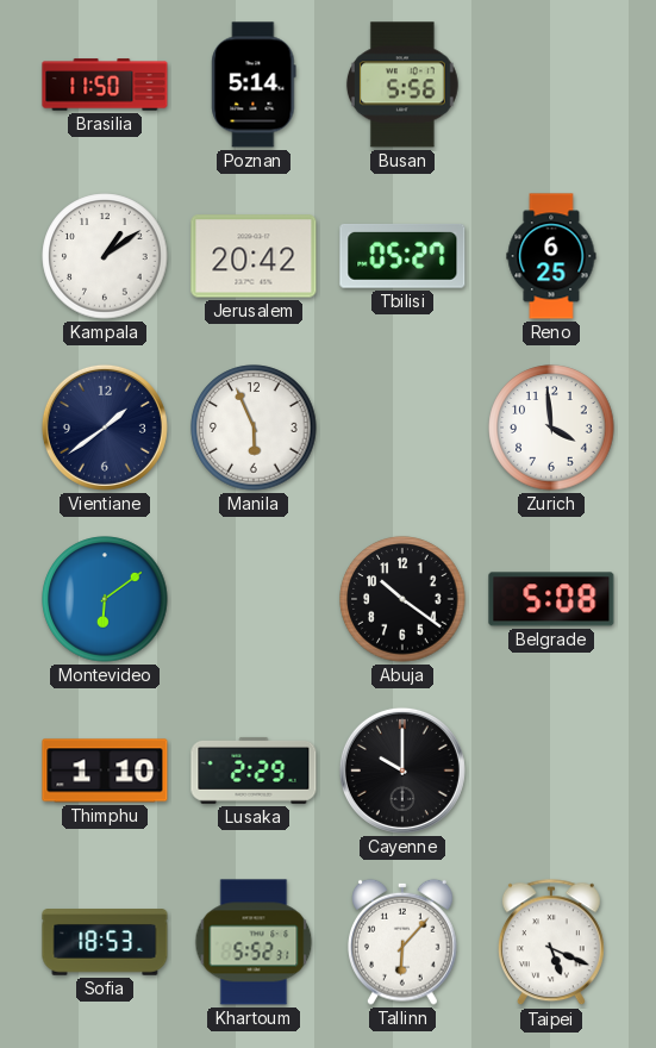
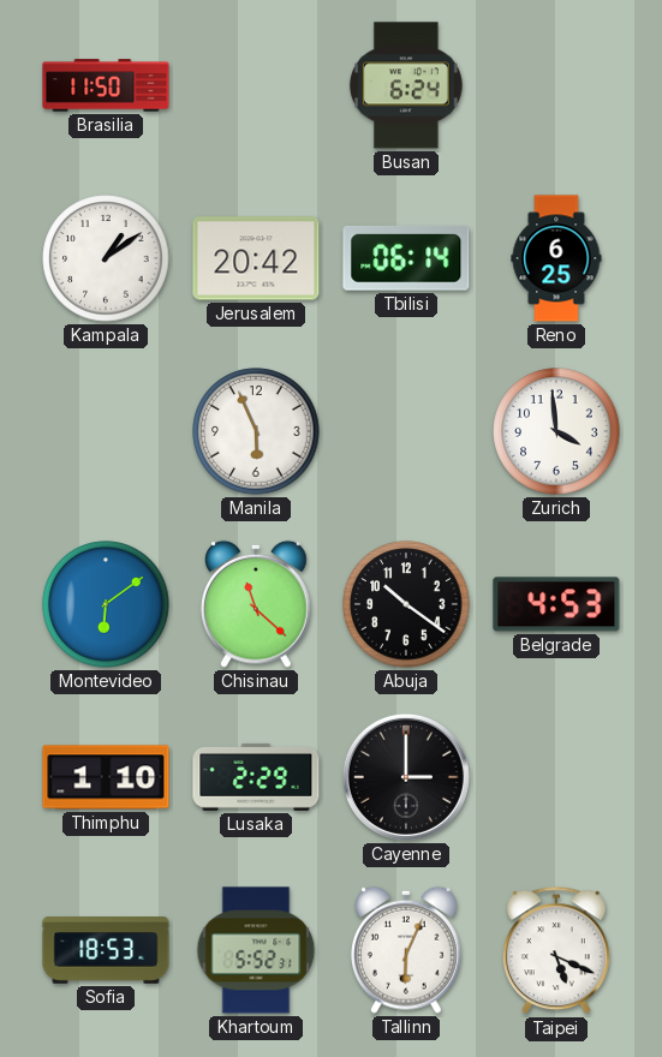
Poznan: 5:14 -> none (254, 85)
Busan: 5:56 -> 6:24 (406, 85)
Tbilisi: 05:27 -> 06:14 (406, 258)
Vientiane: 1:39 -> none (105, 428)
Chisinau: none -> 11:22 (257, 604)
Belgrade: 5:08 -> 4:53 (556, 604)
Cayenne: 10:00 -> 3:00 (406, 777)
Tallinn: 6:07 -> 6:04 (407, 950)
